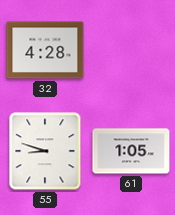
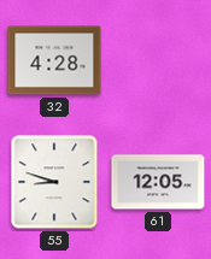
61: 1:05 -> 12:05 (158, 182)
